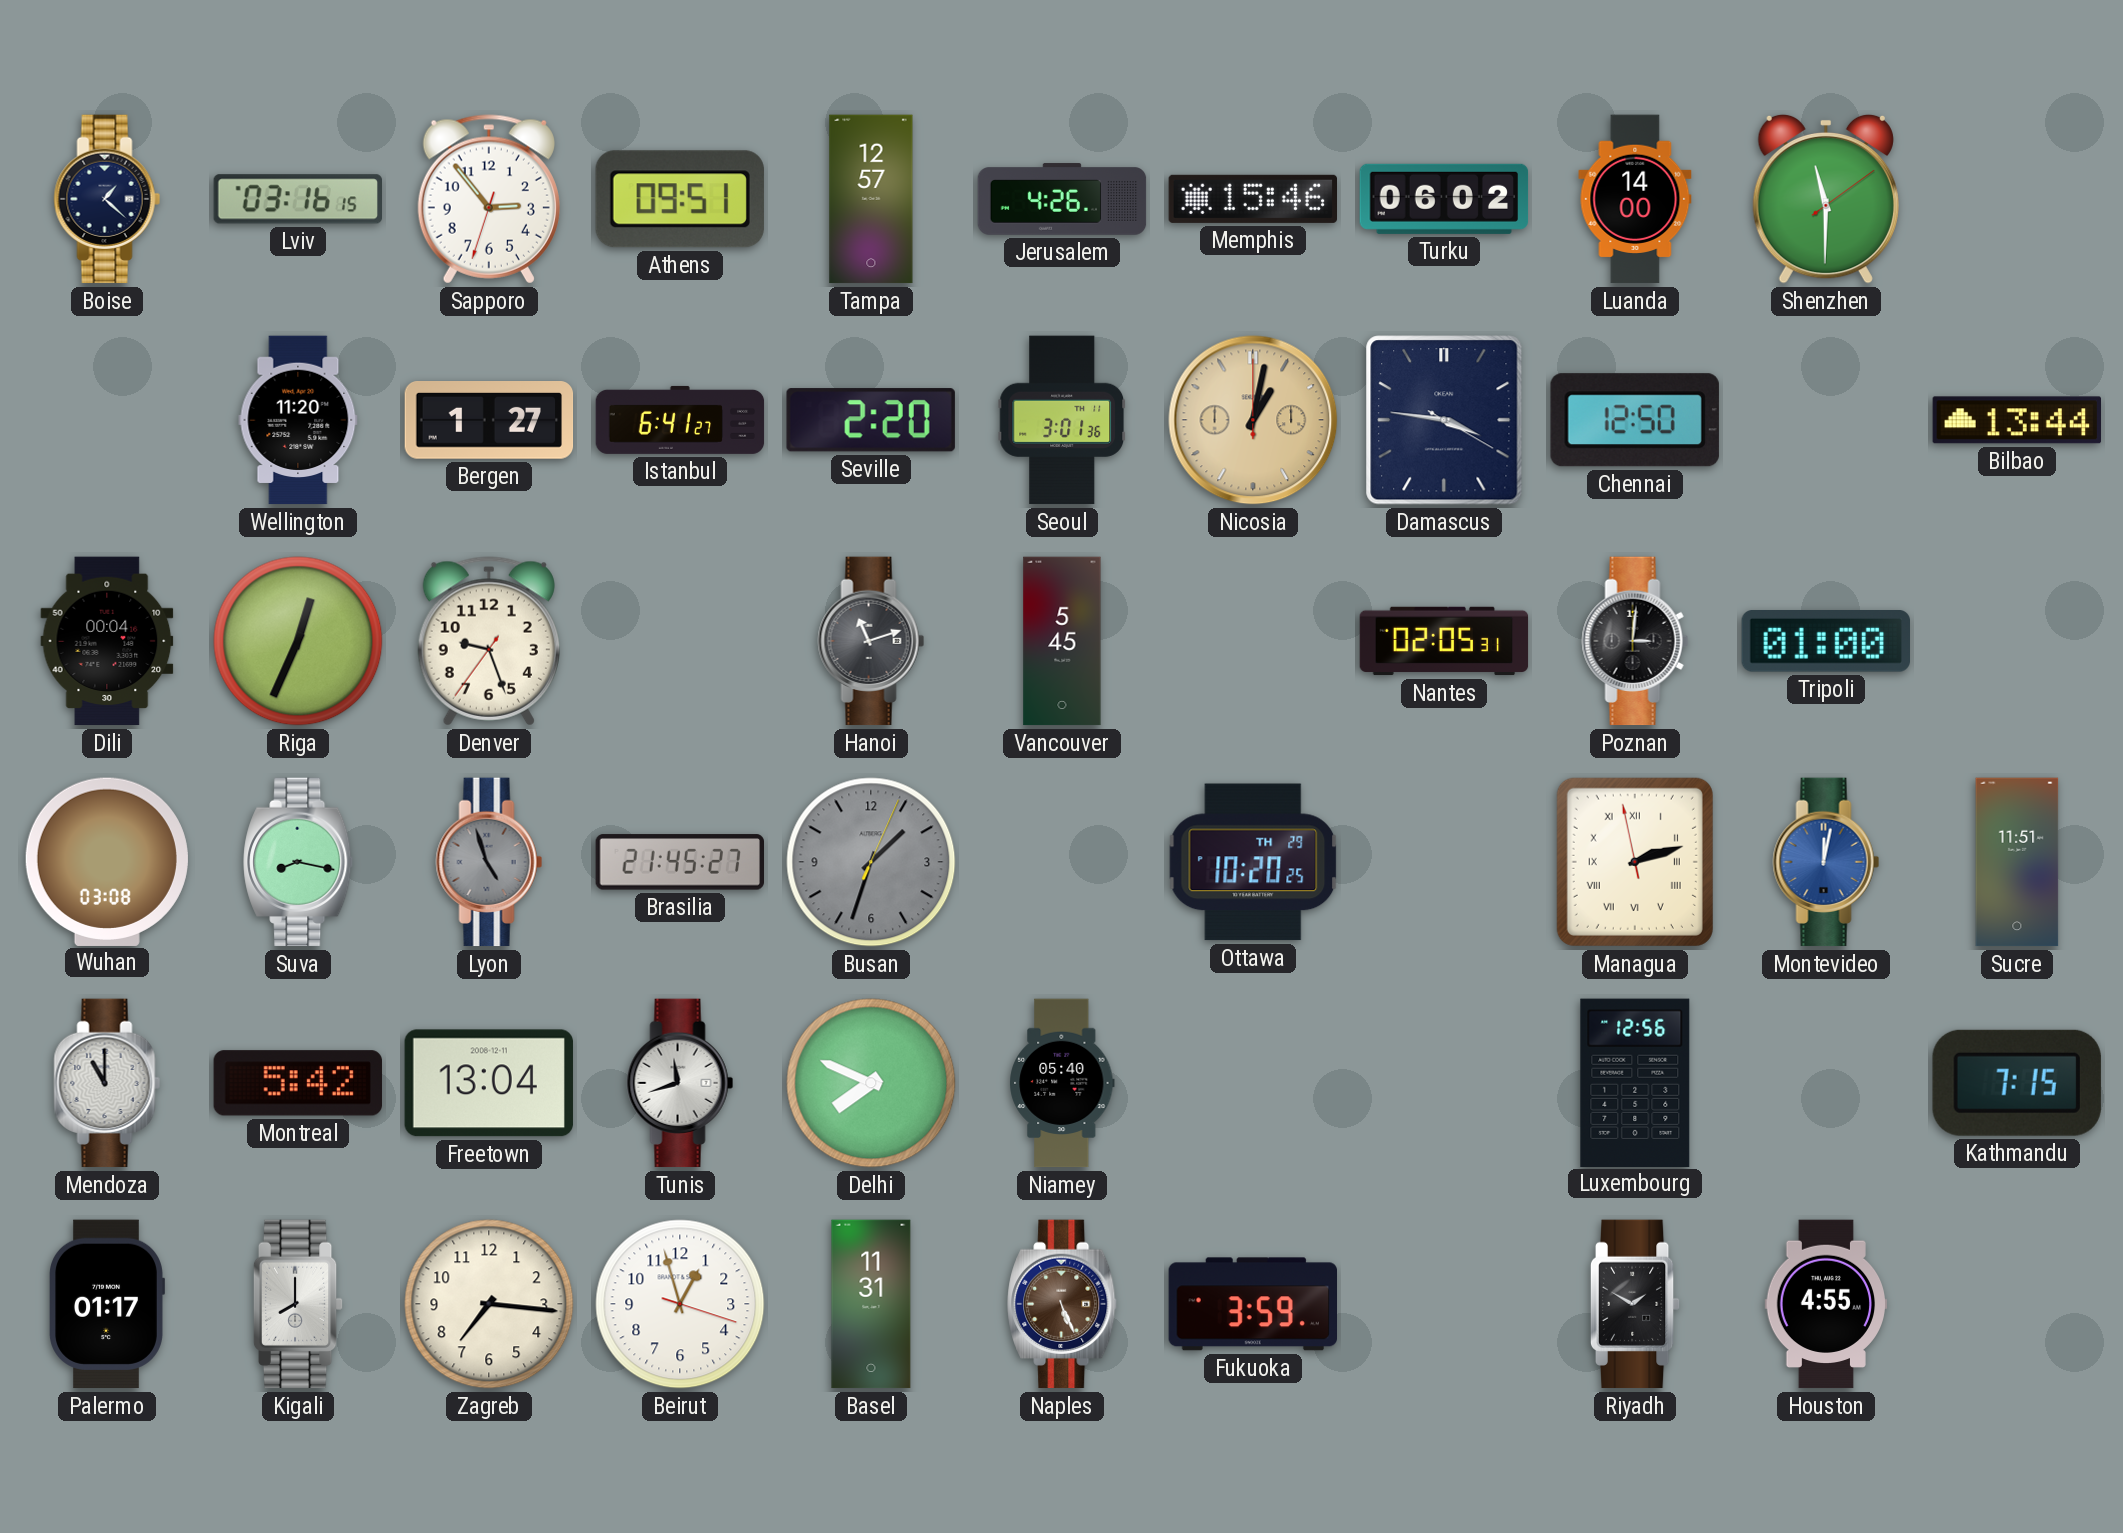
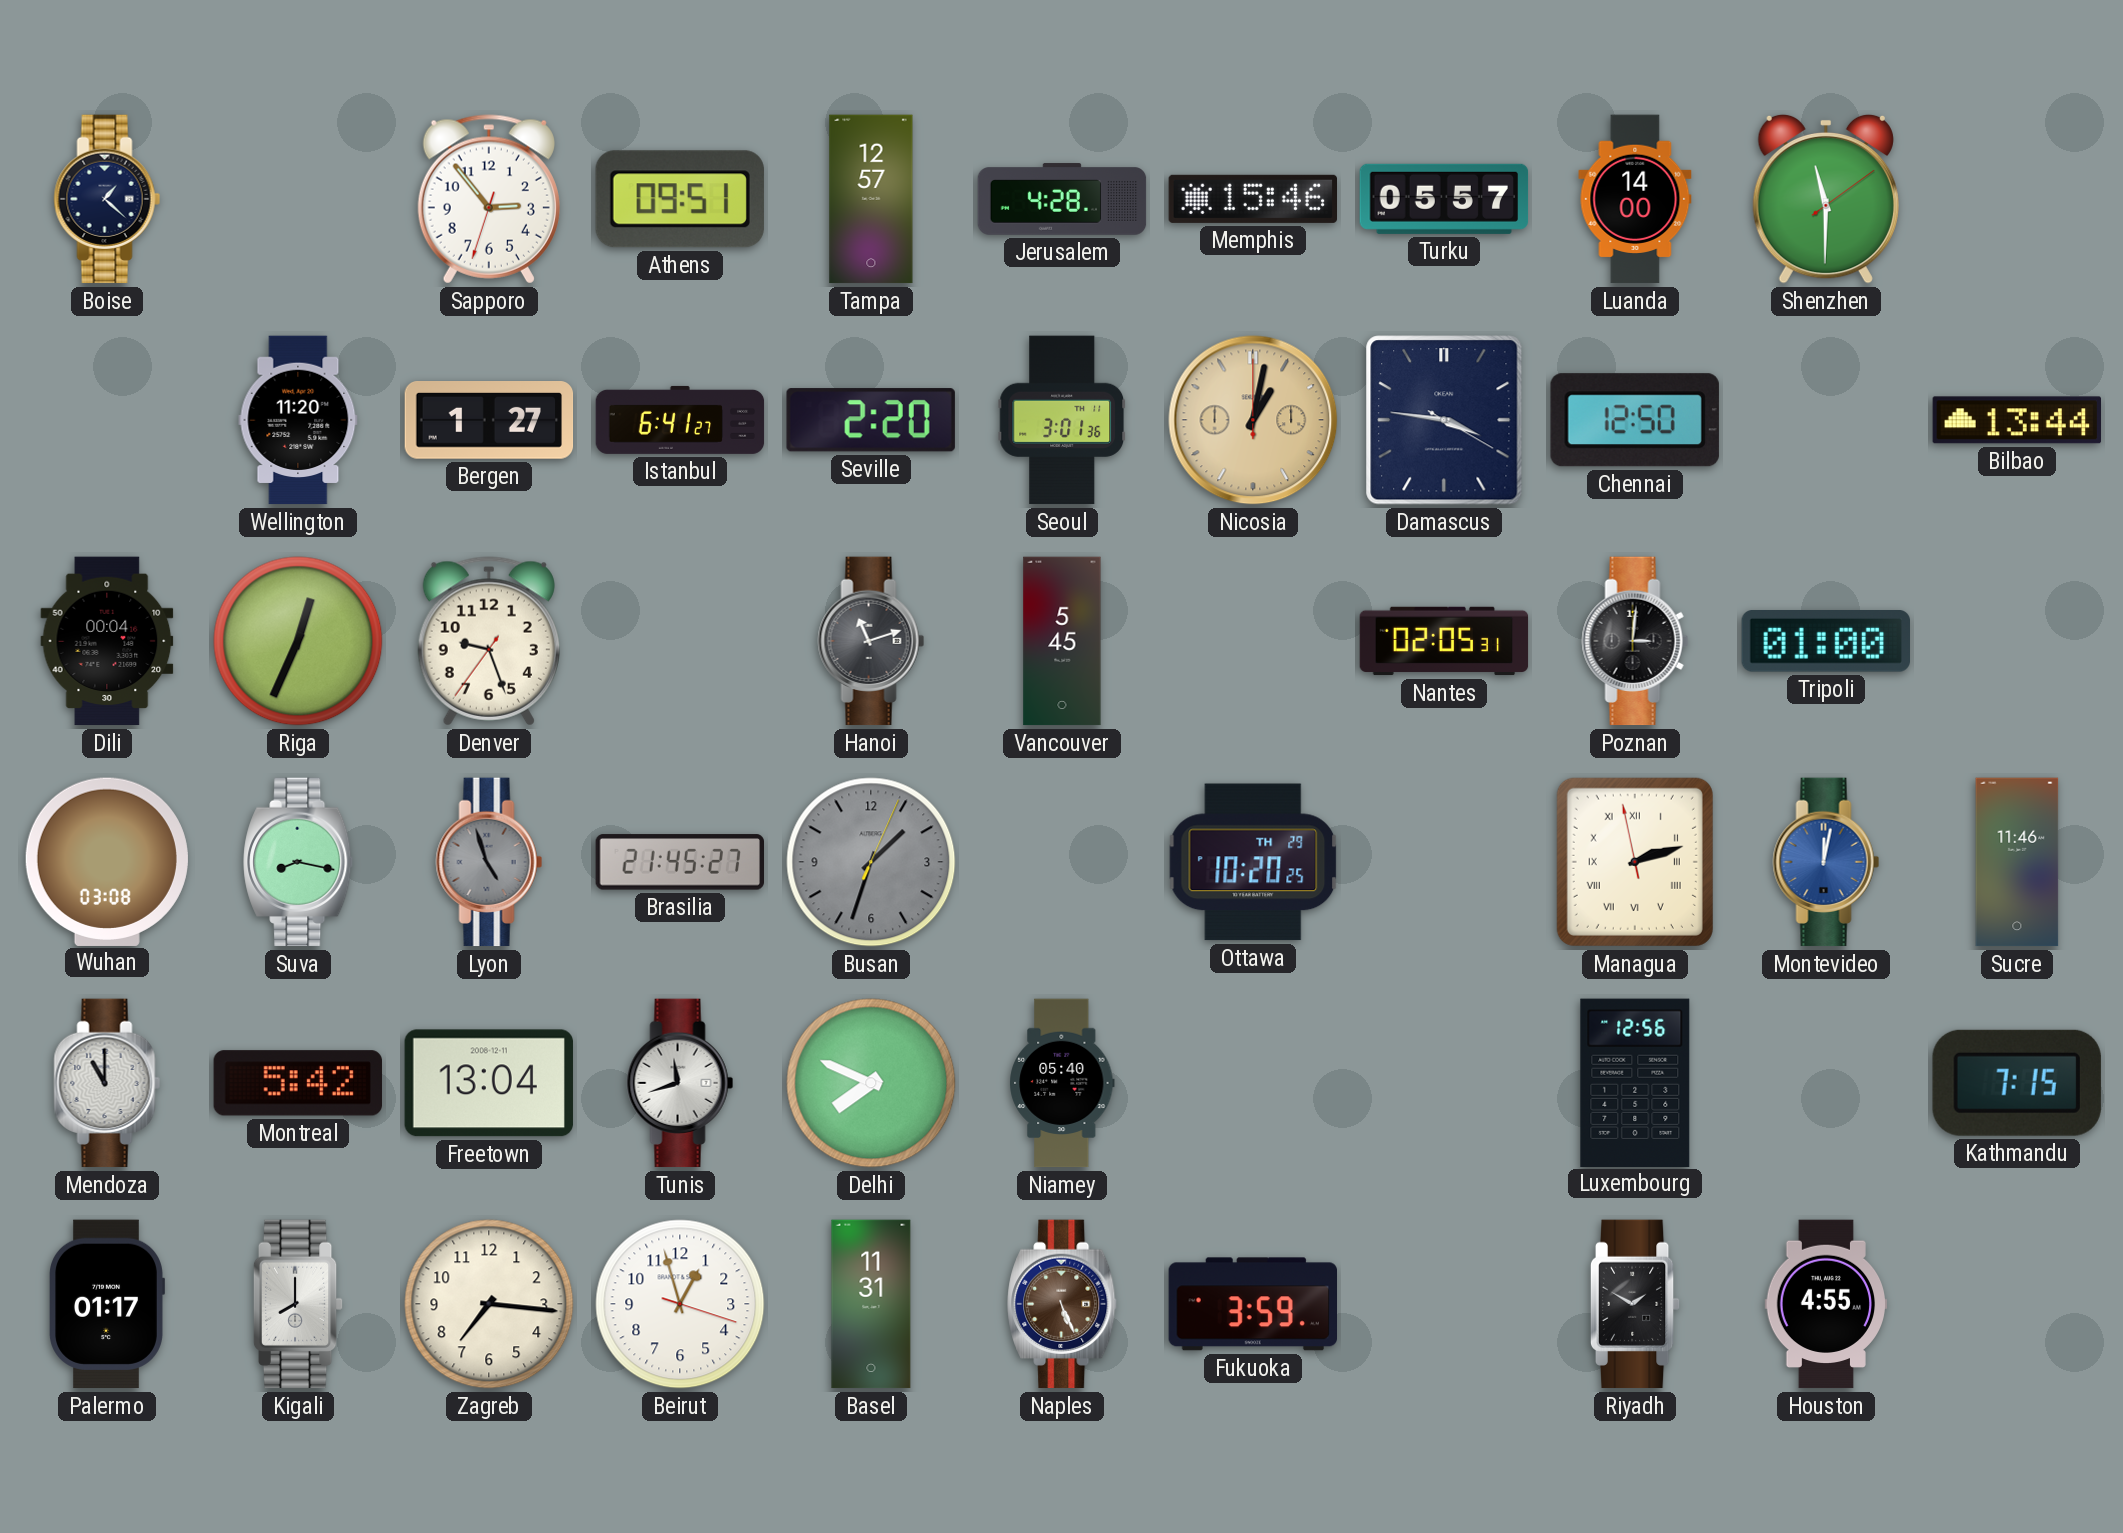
Lviv: 03:16 -> none (297, 199)
Jerusalem: 4:26 -> 4:28 (1062, 199)
Turku: 06:02 -> 05:57 (1444, 199)
Sucre: 11:51 -> 11:46 (2017, 862)
